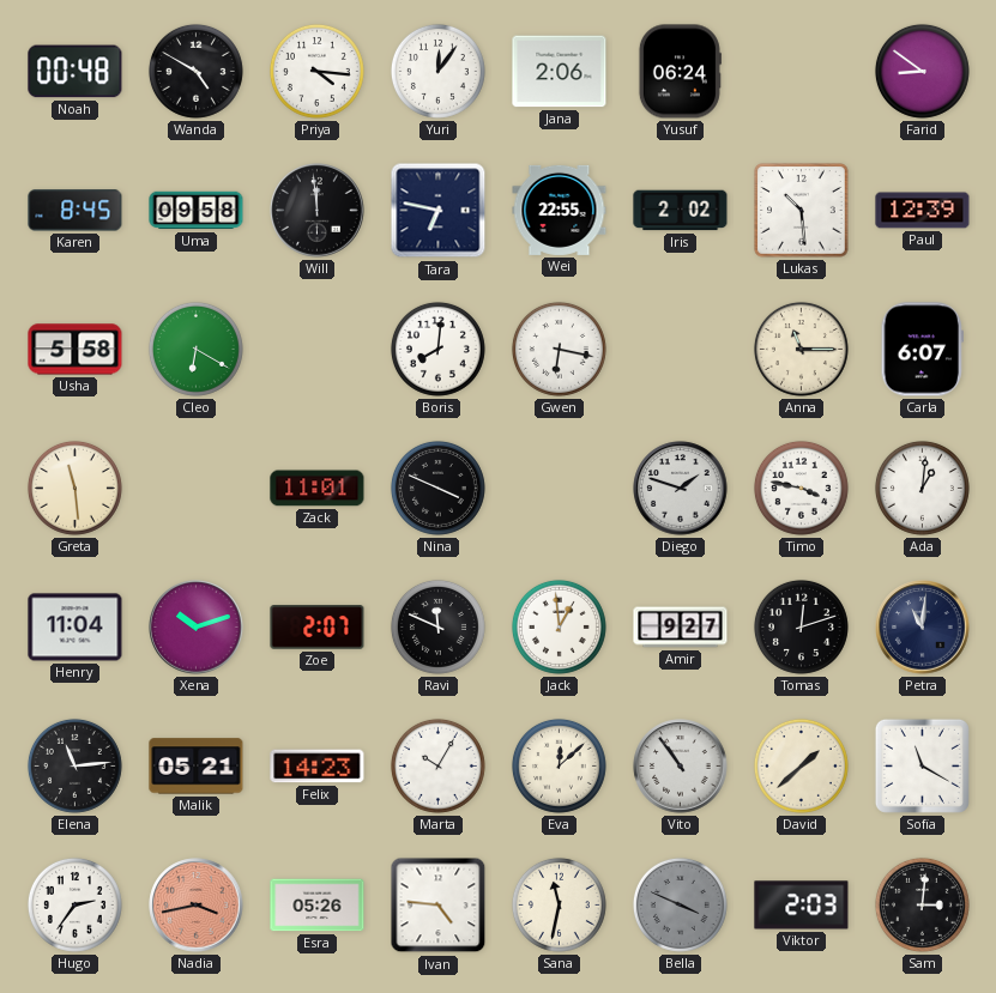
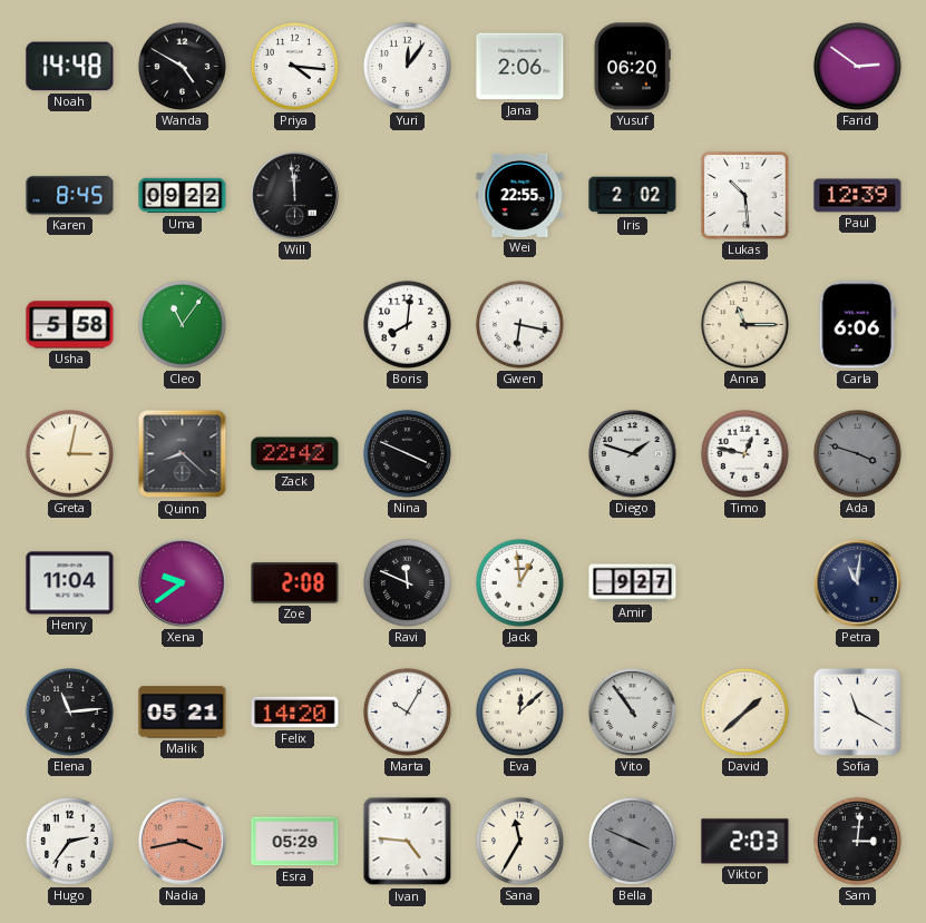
Noah: 00:48 -> 14:48 (70, 67)
Yusuf: 06:24 -> 06:20 (632, 67)
Farid: 8:51 -> 2:51 (857, 66)
Uma: 09:58 -> 09:22 (183, 196)
Tara: 6:47 -> none (439, 211)
Cleo: 6:20 -> 11:06 (182, 324)
Carla: 6:07 -> 6:06 (857, 325)
Greta: 11:29 -> 3:02 (69, 453)
Quinn: none -> 8:22 (183, 454)
Zack: 11:01 -> 22:42 (295, 454)
Timo: 3:47 -> 12:47 (744, 453)
Ada: 1:01 -> 3:48 (857, 453)
Ada dial: white -> grey (857, 453)
Xena: 10:12 -> 9:39 (183, 583)
Zoe: 2:07 -> 2:08 (295, 583)
Tomas: 12:12 -> none (801, 626)
Felix: 14:23 -> 14:20 (295, 713)
Esra: 05:26 -> 05:29 (295, 842)
Sana: 11:32 -> 11:35 (519, 841)
